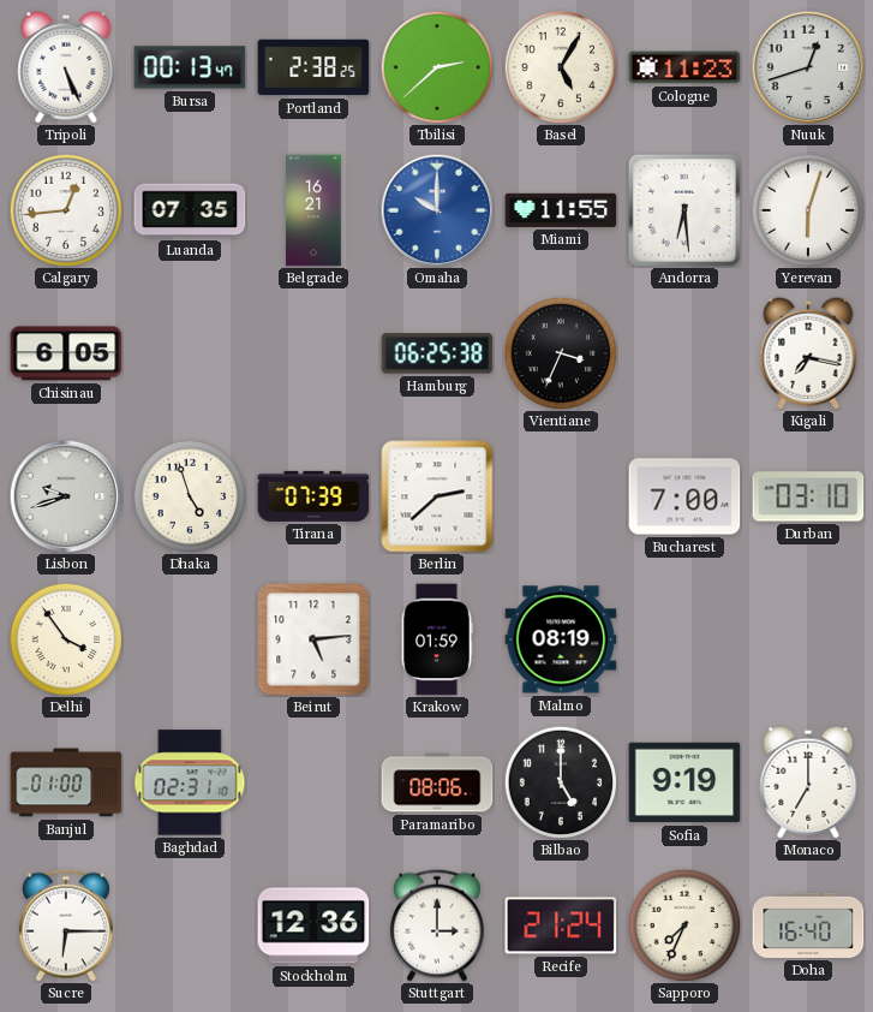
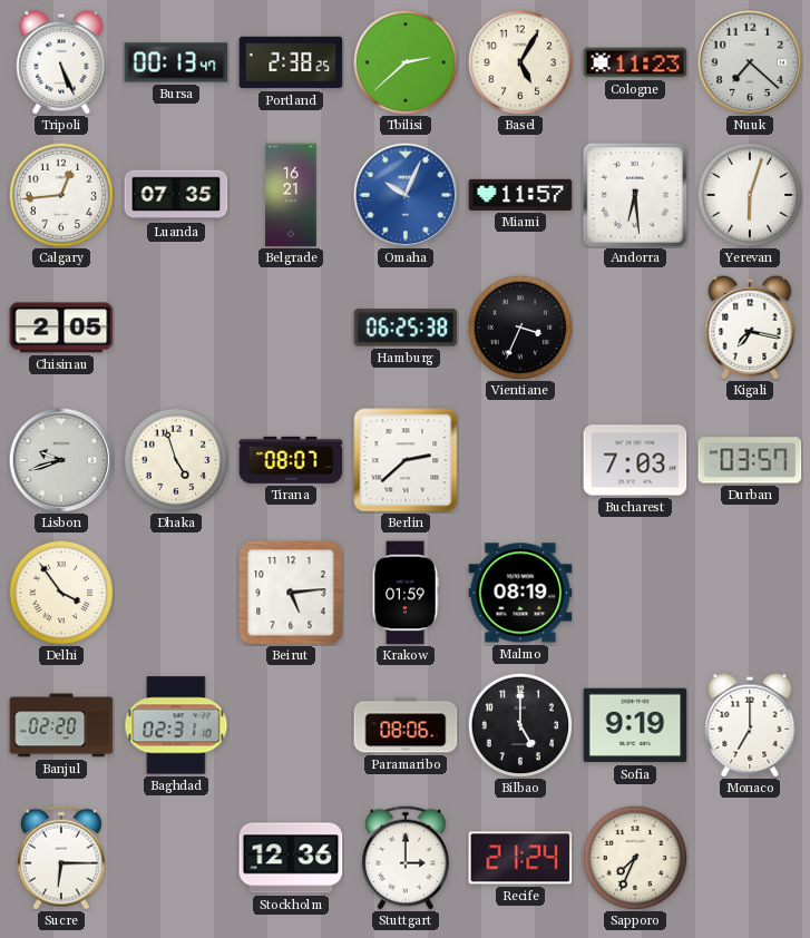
Nuuk: 12:42 -> 7:22 (750, 62)
Omaha: 10:00 -> 10:04 (406, 195)
Miami: 11:55 -> 11:57 (520, 195)
Chisinau: 6:05 -> 2:05 (61, 328)
Tirana: 07:39 -> 08:07 (291, 460)
Bucharest: 7:00 -> 7:03 (635, 460)
Durban: 03:10 -> 03:57 (750, 460)
Banjul: 01:00 -> 02:20 (61, 725)
Doha: 16:40 -> none (808, 925)
